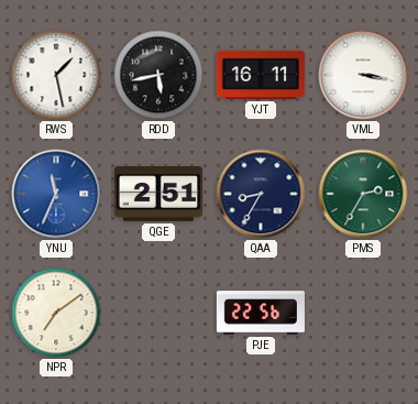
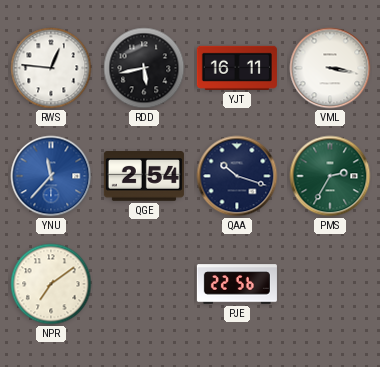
RWS: 1:28 -> 12:46 (51, 68)
YNU: 11:34 -> 11:37 (51, 176)
QGE: 2:51 -> 2:54 (144, 177)
QAA: 8:35 -> 10:18 (237, 176)
